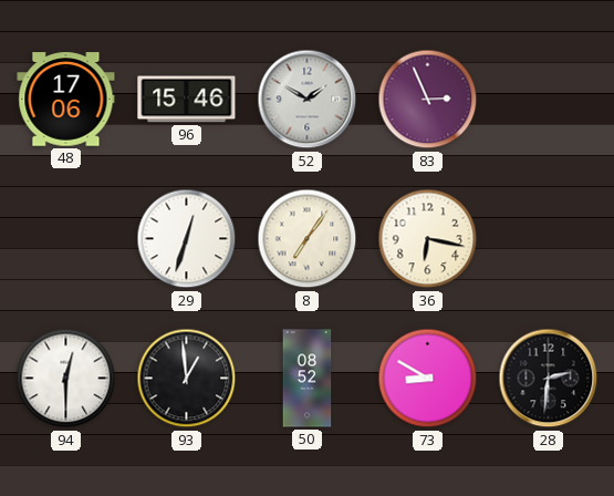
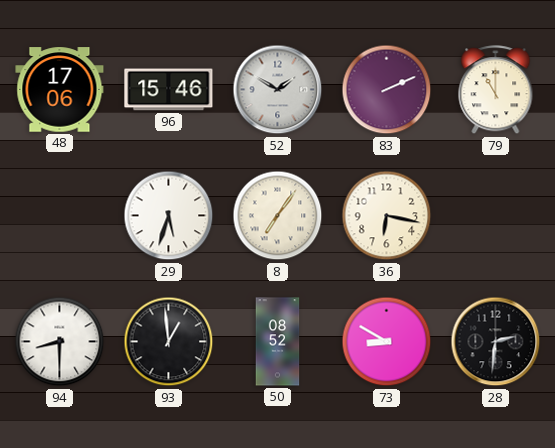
83: 2:56 -> 2:11 (387, 90)
79: none -> 11:00 (496, 90)
29: 12:33 -> 5:33 (169, 216)
94: 12:30 -> 8:30 (60, 342)
